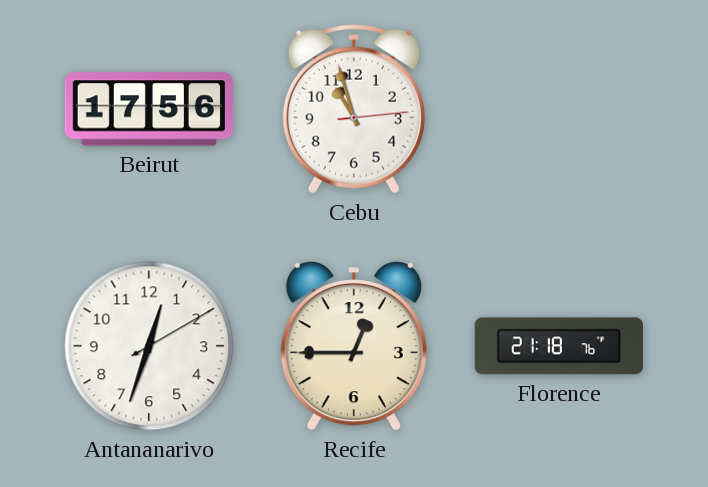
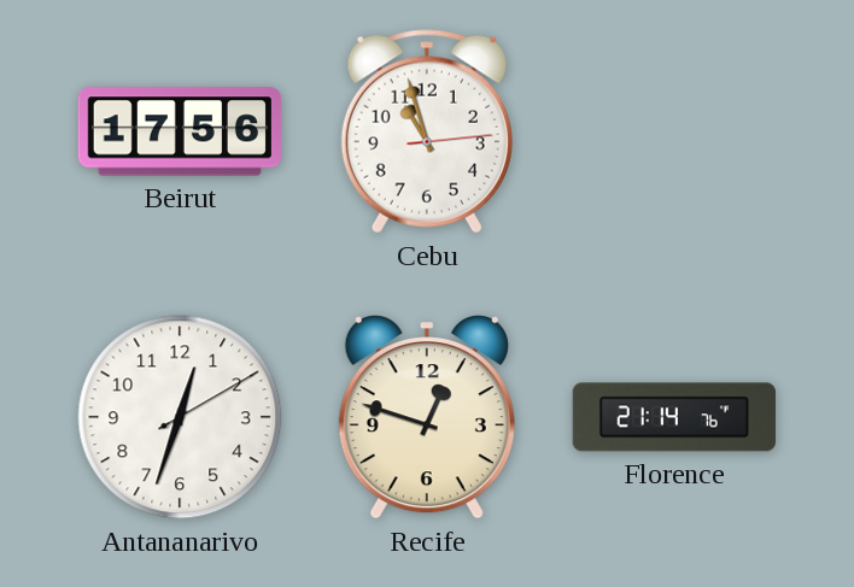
Recife: 12:45 -> 12:48 (427, 418)
Florence: 21:18 -> 21:14 (674, 417)
